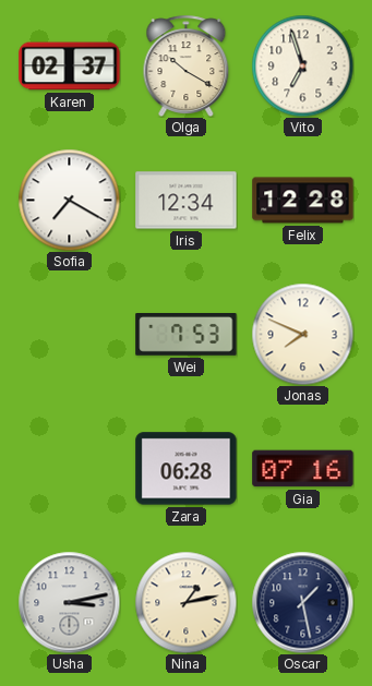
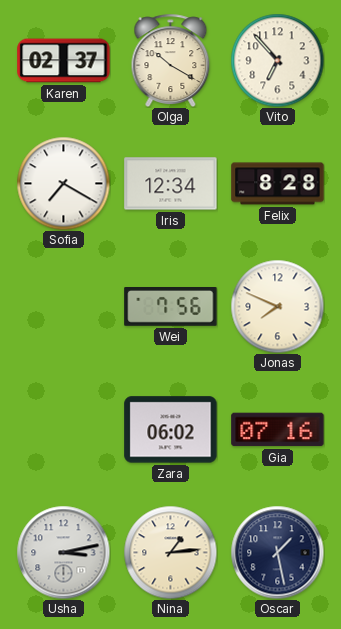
Vito: 6:57 -> 6:53 (277, 60)
Felix: 12:28 -> 8:28 (278, 184)
Wei: 7:53 -> 7:56 (171, 307)
Zara: 06:28 -> 06:02 (171, 430)
Nina: 1:13 -> 1:14 (170, 552)
